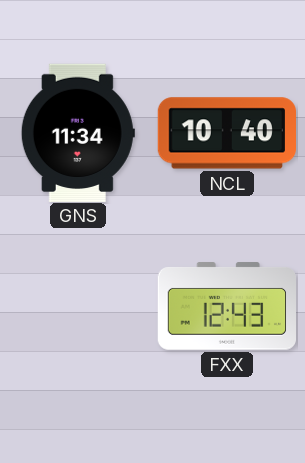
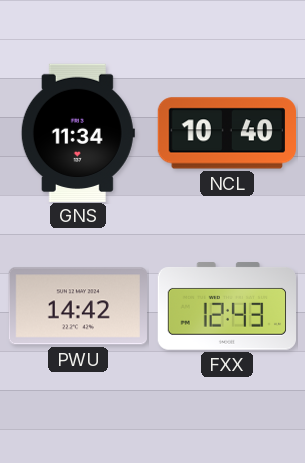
PWU: none -> 14:42 (78, 306)
